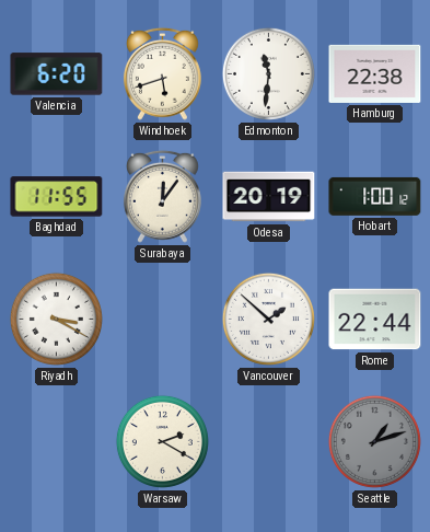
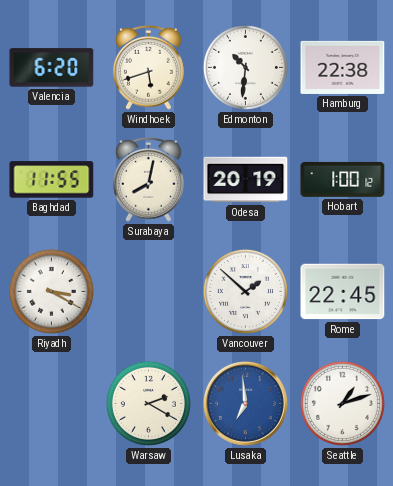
Edmonton: 11:31 -> 10:31 (245, 67)
Surabaya: 12:06 -> 8:02 (148, 179)
Rome: 22:44 -> 22:45 (343, 292)
Lusaka: none -> 6:59 (245, 403)
Seattle dial: grey -> white (342, 403)
